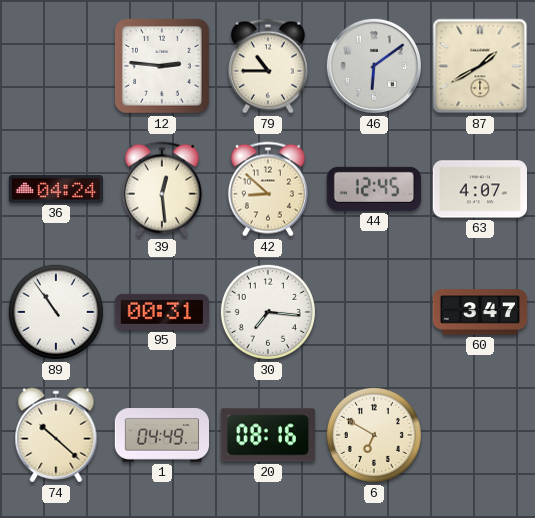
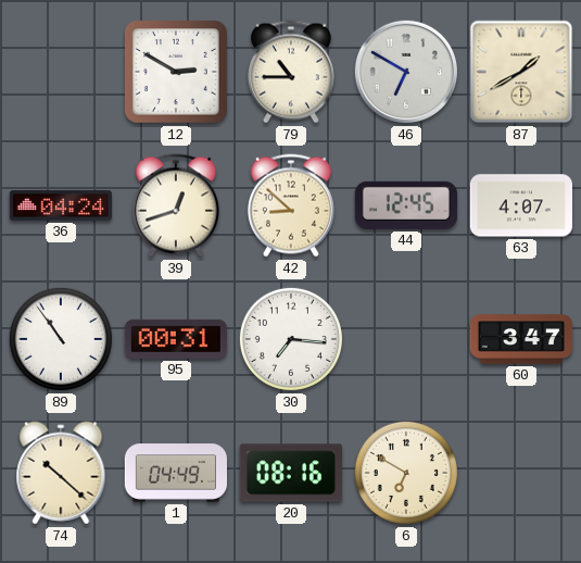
12: 2:46 -> 2:50 (177, 73)
46: 6:09 -> 6:50 (406, 72)
39: 12:29 -> 12:42 (176, 205)
